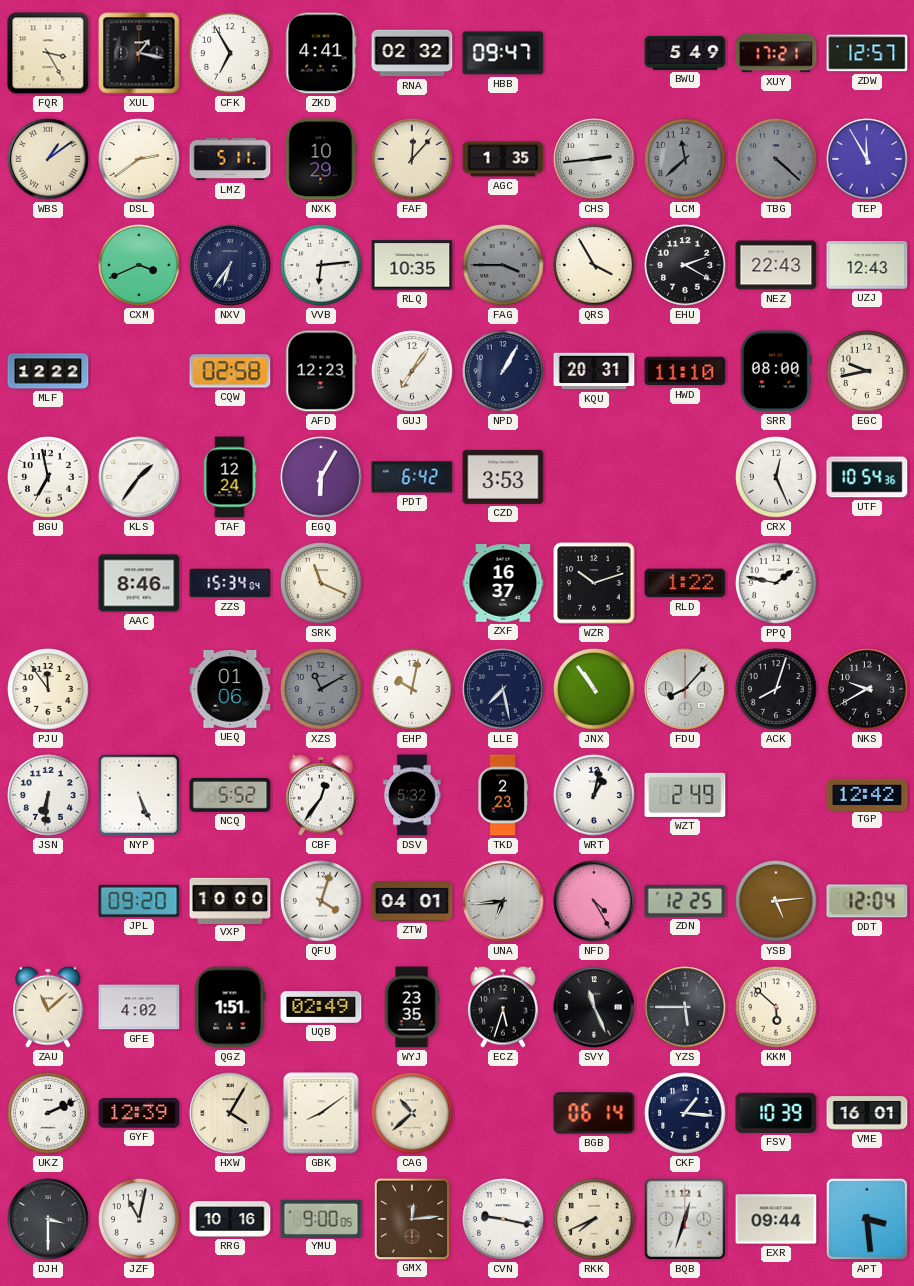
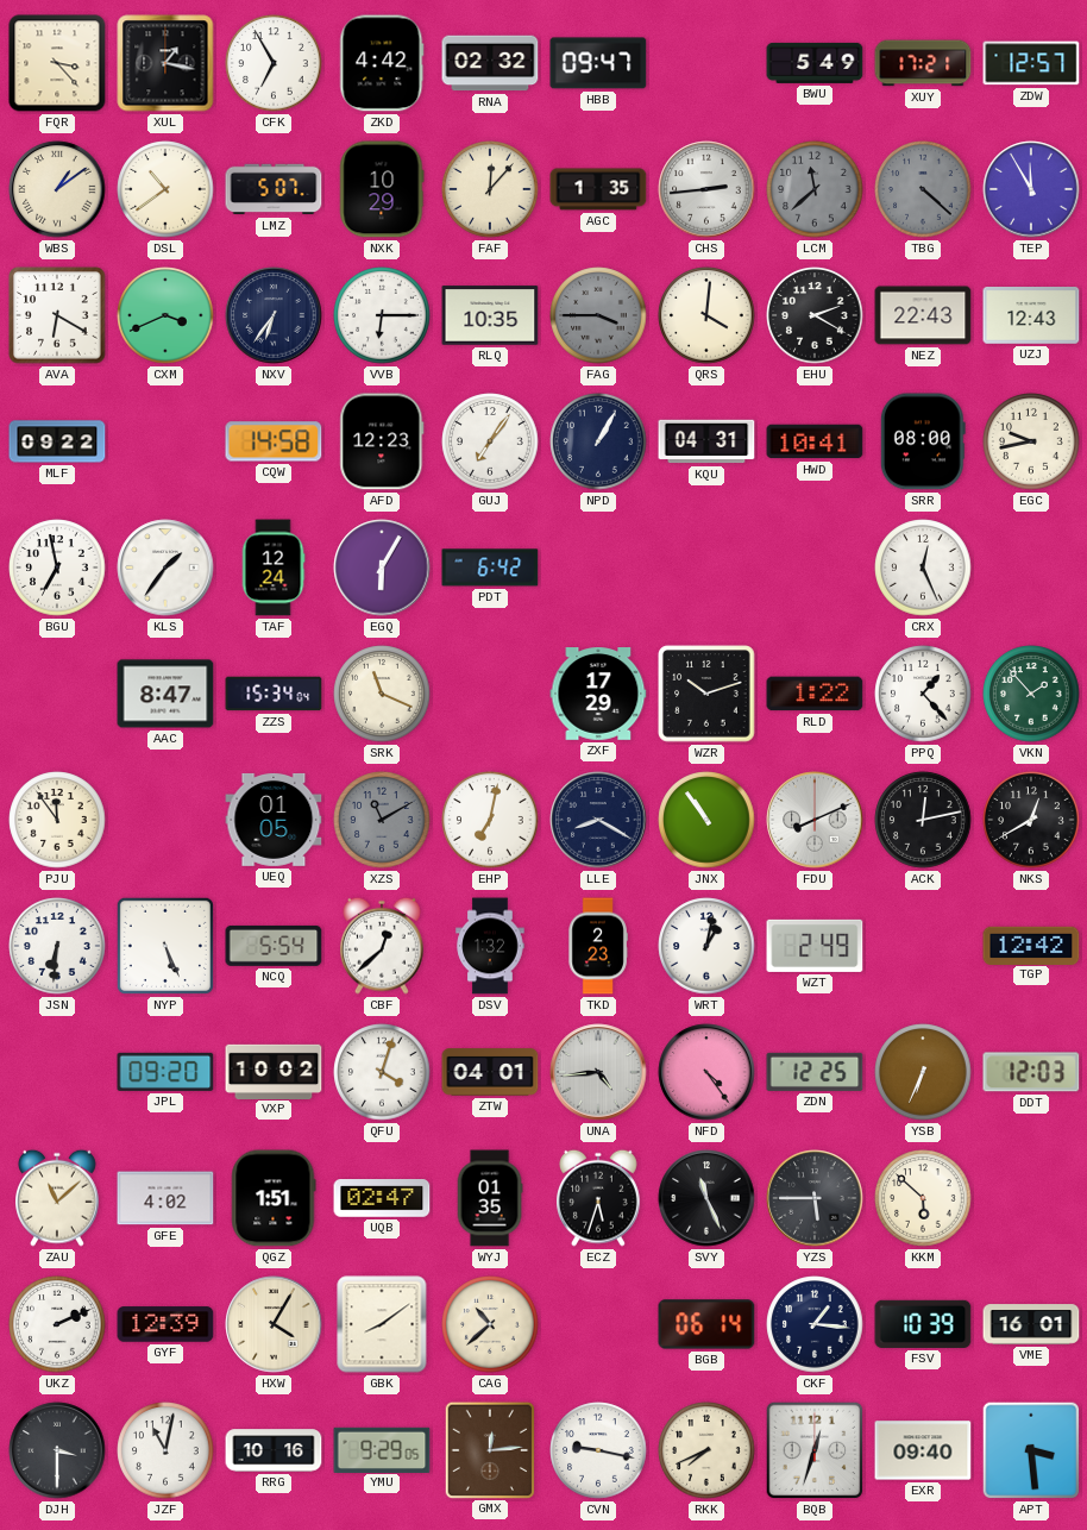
FQR: 3:25 -> 3:23 (57, 63)
ZKD: 4:41 -> 4:42 (382, 63)
DSL: 2:39 -> 10:39 (165, 189)
LMZ: 5:11 -> 5:07 (274, 189)
AVA: none -> 6:20 (57, 315)
VVB: 6:14 -> 6:15 (382, 315)
QRS: 3:55 -> 4:01 (706, 315)
MLF: 12:22 -> 09:22 (57, 441)
CQW: 02:58 -> 14:58 (274, 441)
KQU: 20:31 -> 04:31 (706, 441)
HWD: 11:10 -> 10:41 (815, 441)
CZD: 3:53 -> none (503, 477)
UTF: 10:54 -> none (867, 477)
AAC: 8:46 -> 8:47 (165, 694)
ZXF: 16:37 -> 17:29 (598, 695)
PPQ: 1:47 -> 1:23 (923, 694)
VKN: none -> 1:53 (1031, 694)
UEQ: 01:06 -> 01:05 (274, 820)
EHP: 10:02 -> 7:02 (490, 820)
LLE: 7:28 -> 8:20 (598, 820)
FDU: 8:07 -> 8:11 (815, 820)
ACK: 8:03 -> 12:13 (923, 820)
NKS: 9:40 -> 12:40 (1031, 820)
NCQ: 5:52 -> 5:54 (274, 946)
CBF: 12:36 -> 12:38 (383, 946)
DSV: 5:32 -> 1:32 (490, 946)
VXP: 10:00 -> 10:02 (274, 1071)
UNA: 6:44 -> 4:44 (598, 1072)
NFD: 4:25 -> 4:24 (706, 1072)
YSB: 5:14 -> 6:34 (923, 1072)
DDT: 12:04 -> 12:03 (1031, 1072)
UQB: 02:49 -> 02:47 (382, 1198)
WYJ: 23:35 -> 01:35 (490, 1198)
YMU: 9:00 -> 9:29 (382, 1449)
EXR: 09:44 -> 09:40 (923, 1450)
